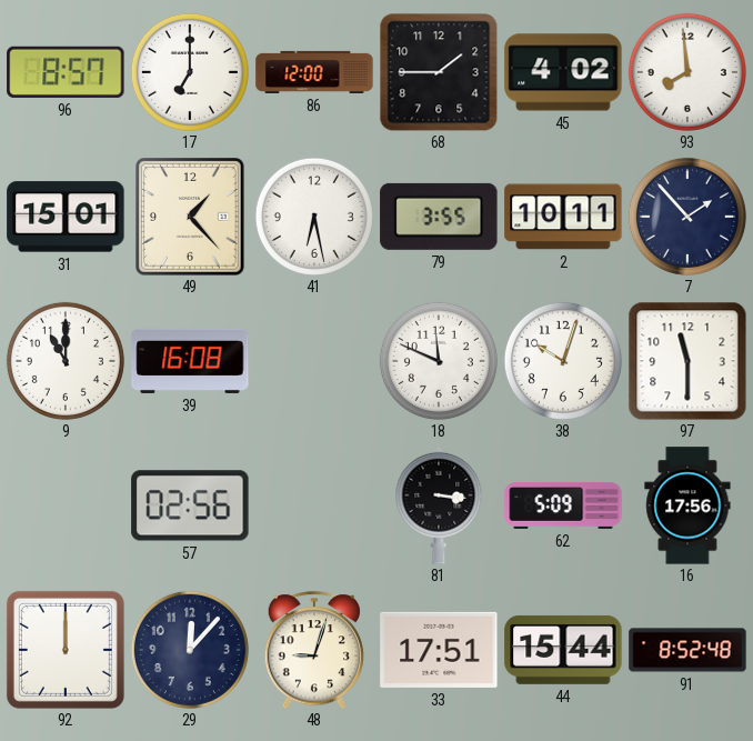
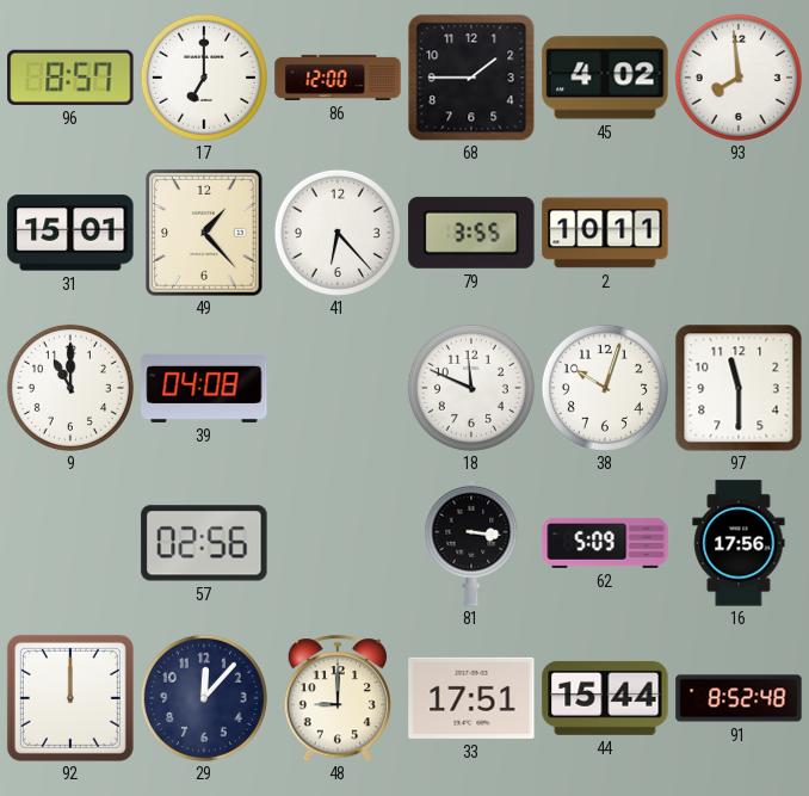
41: 6:28 -> 6:23 (338, 233)
7: 1:53 -> none (687, 217)
39: 16:08 -> 04:08 (204, 388)
48: 9:03 -> 9:00 (338, 698)
